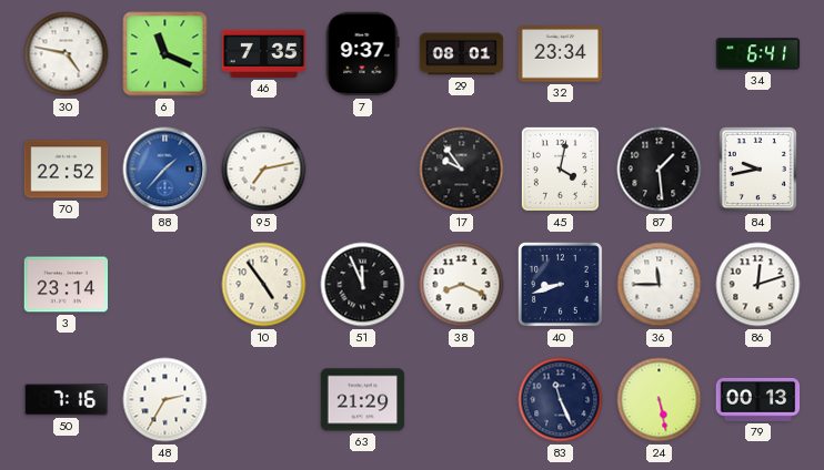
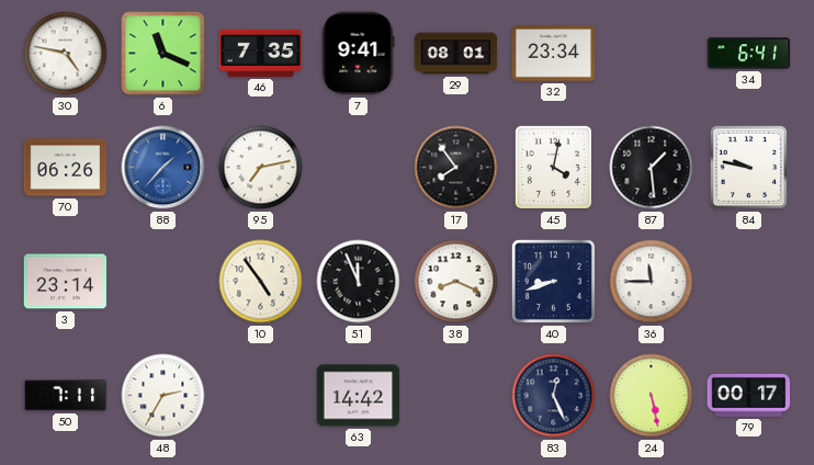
7: 9:37 -> 9:41 (358, 54)
70: 22:52 -> 06:26 (66, 168)
17: 9:54 -> 7:54 (456, 168)
84: 9:43 -> 9:47 (748, 167)
86: 12:12 -> none (758, 285)
50: 7:16 -> 7:11 (66, 396)
63: 21:29 -> 14:42 (359, 396)
83: 11:26 -> 12:26 (554, 396)
79: 00:13 -> 00:17 (749, 395)
